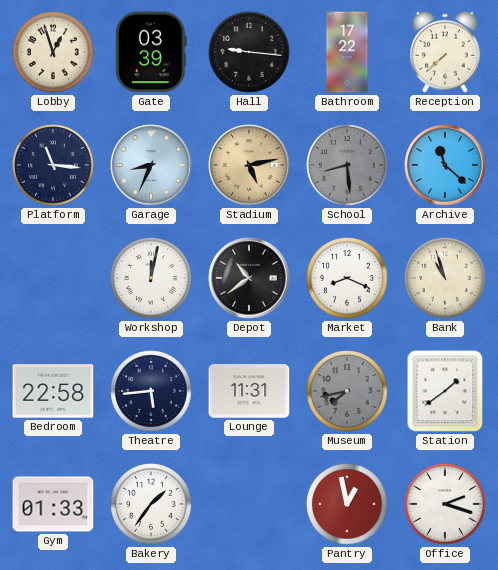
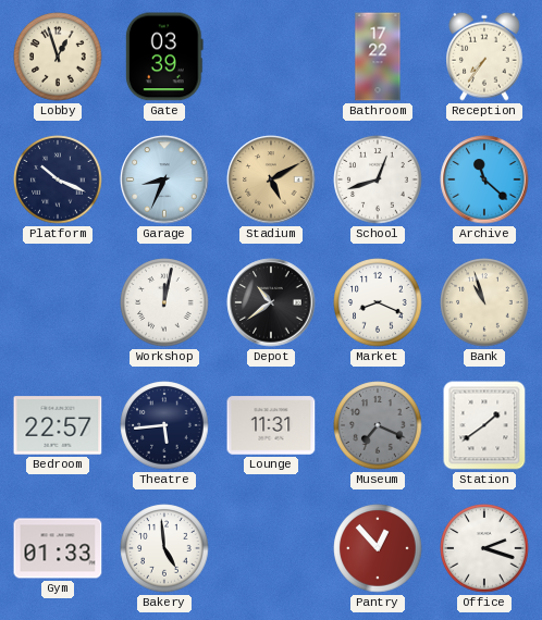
Hall: 9:16 -> none (249, 52)
Reception: 7:38 -> 7:36 (485, 57)
Platform: 11:16 -> 10:19 (58, 179)
Stadium: 5:13 -> 5:10 (271, 179)
School: 8:29 -> 12:42 (378, 179)
School dial: grey -> white (378, 179)
Bedroom: 22:58 -> 22:57 (58, 425)
Museum: 7:43 -> 7:19 (378, 425)
Bakery: 1:36 -> 4:59 (164, 548)
Pantry: 12:58 -> 12:53 (378, 548)
